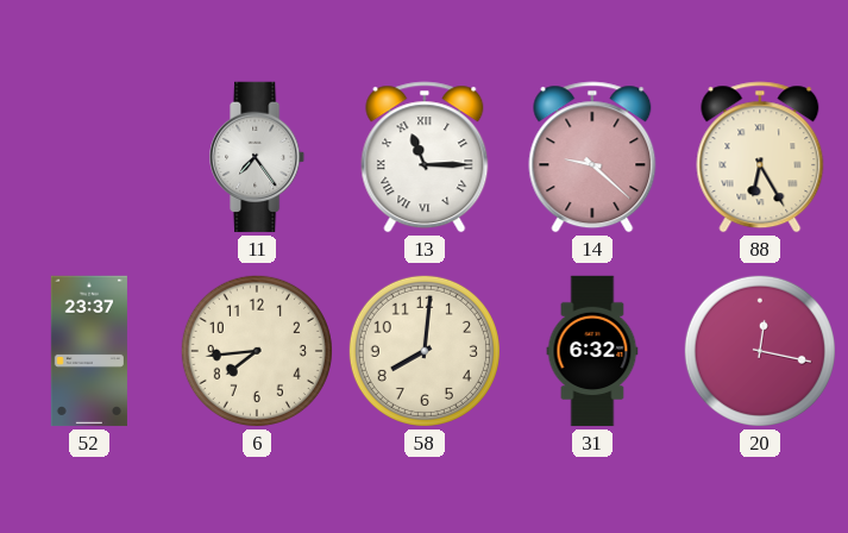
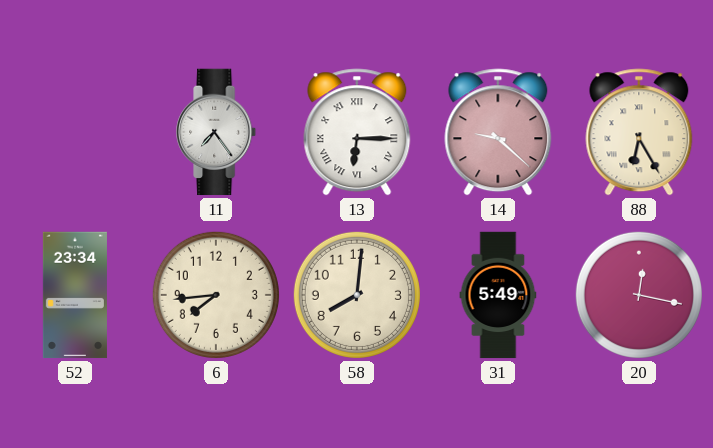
13: 11:15 -> 6:15 (357, 132)
52: 23:37 -> 23:34 (75, 295)
31: 6:32 -> 5:49 (498, 295)
